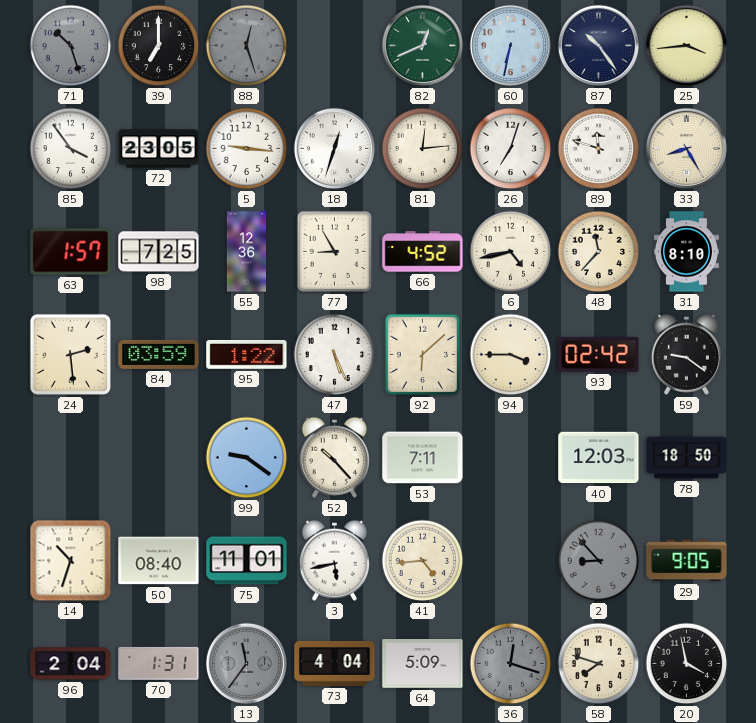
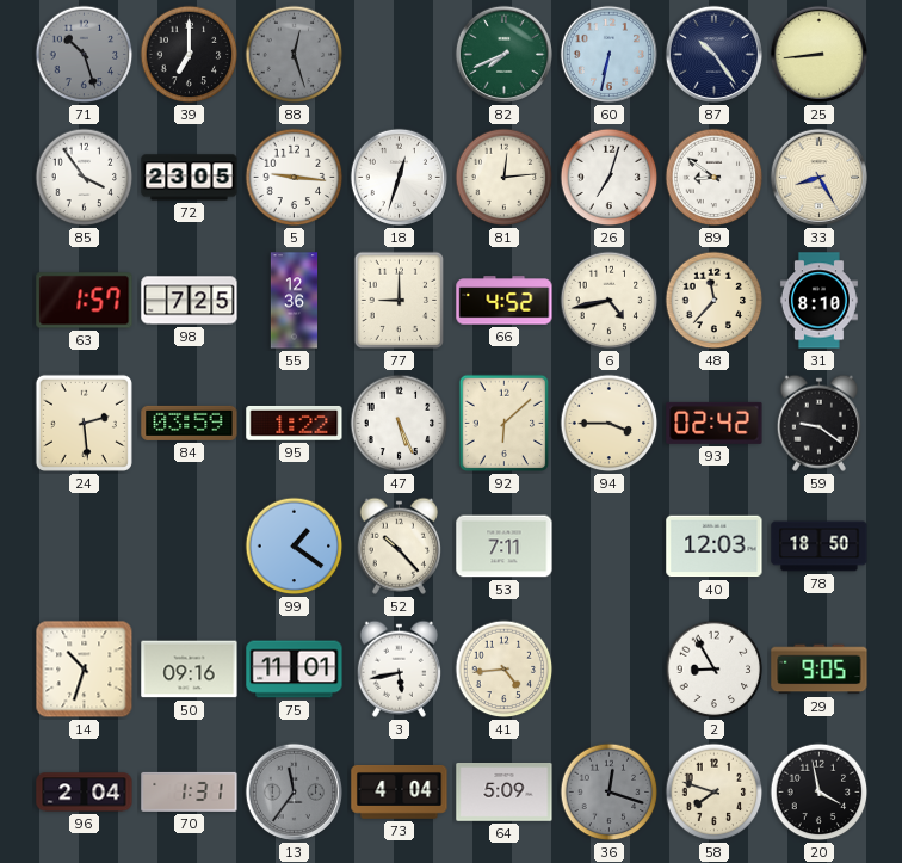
82: 12:41 -> 7:41 (503, 54)
25: 3:44 -> 8:44 (818, 54)
89: 11:48 -> 8:51 (715, 178)
77: 8:55 -> 9:00 (400, 301)
99: 9:21 -> 1:21 (295, 547)
50: 08:40 -> 09:16 (190, 670)
2: 8:53 -> 8:55 (715, 670)
2 dial: grey -> white (715, 670)
